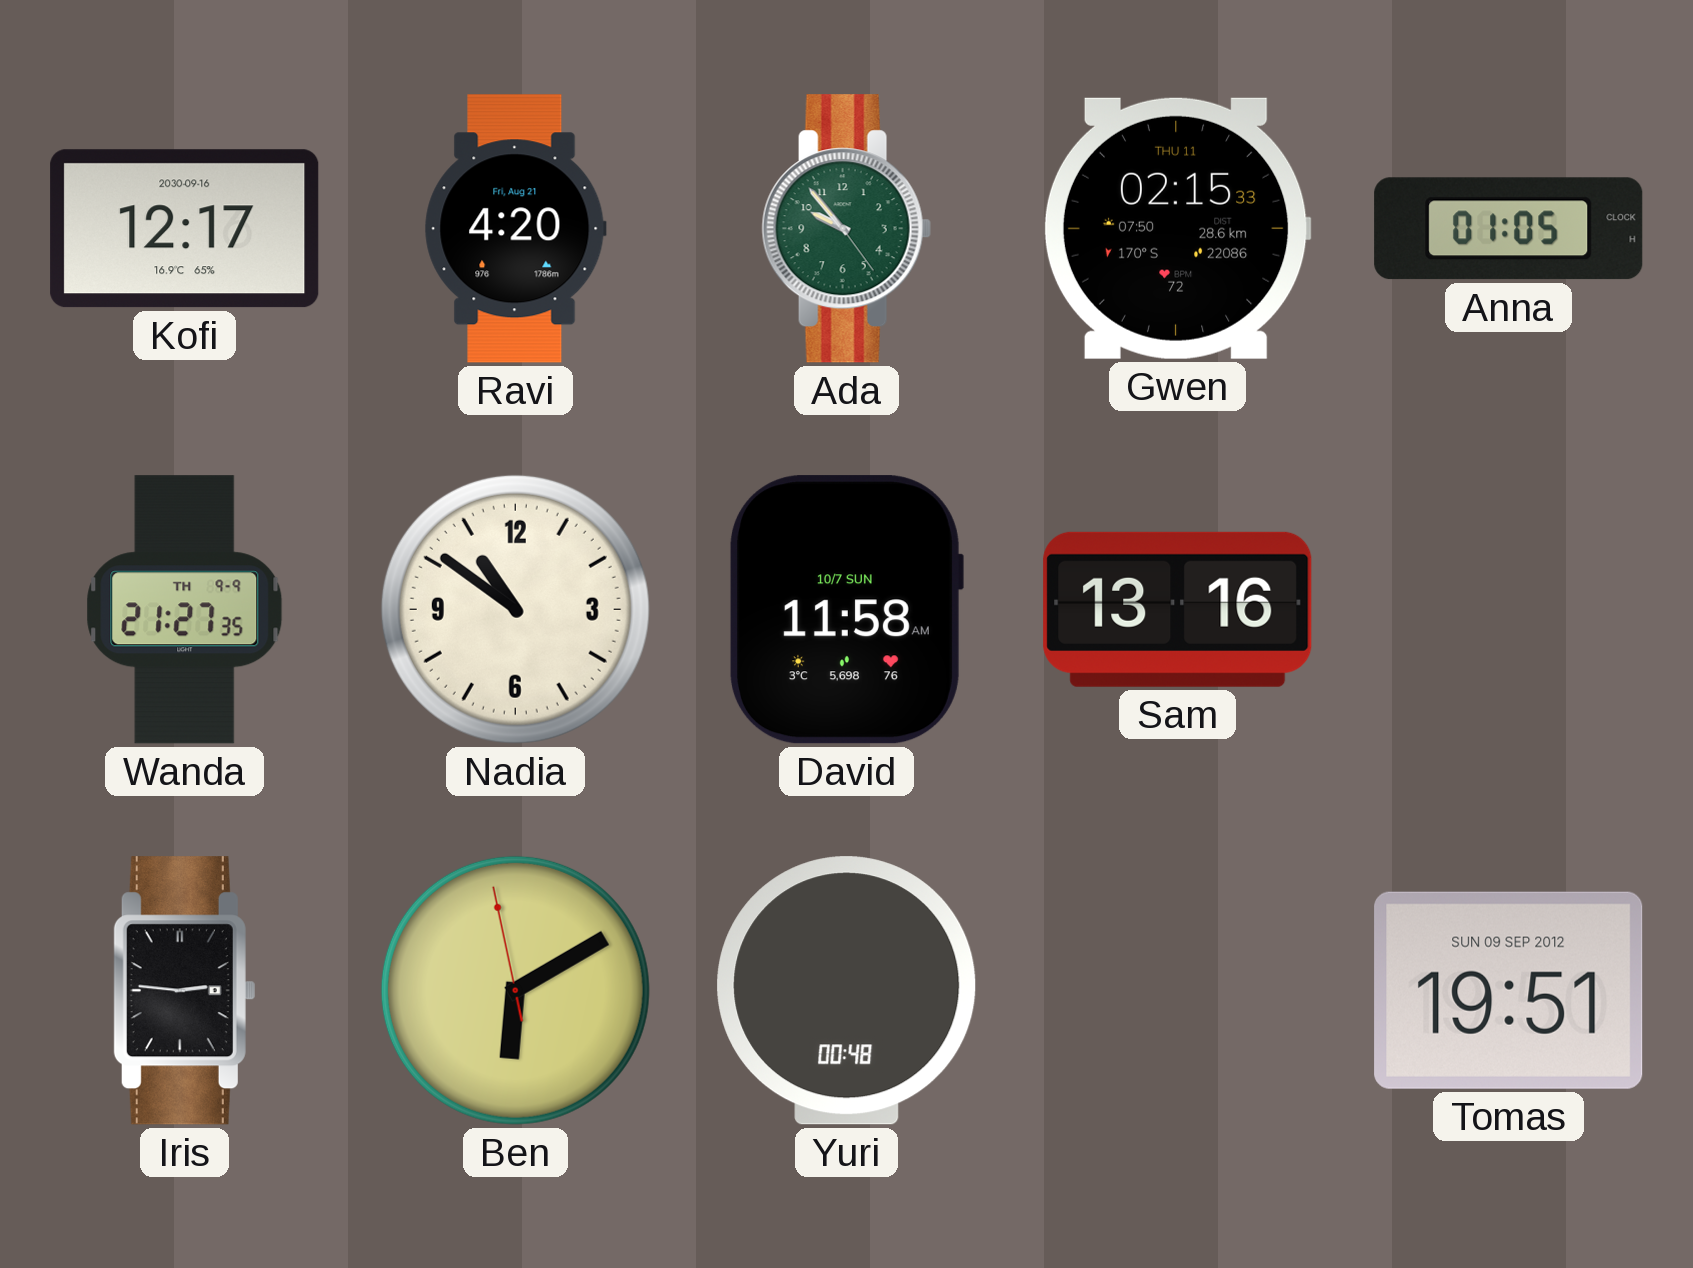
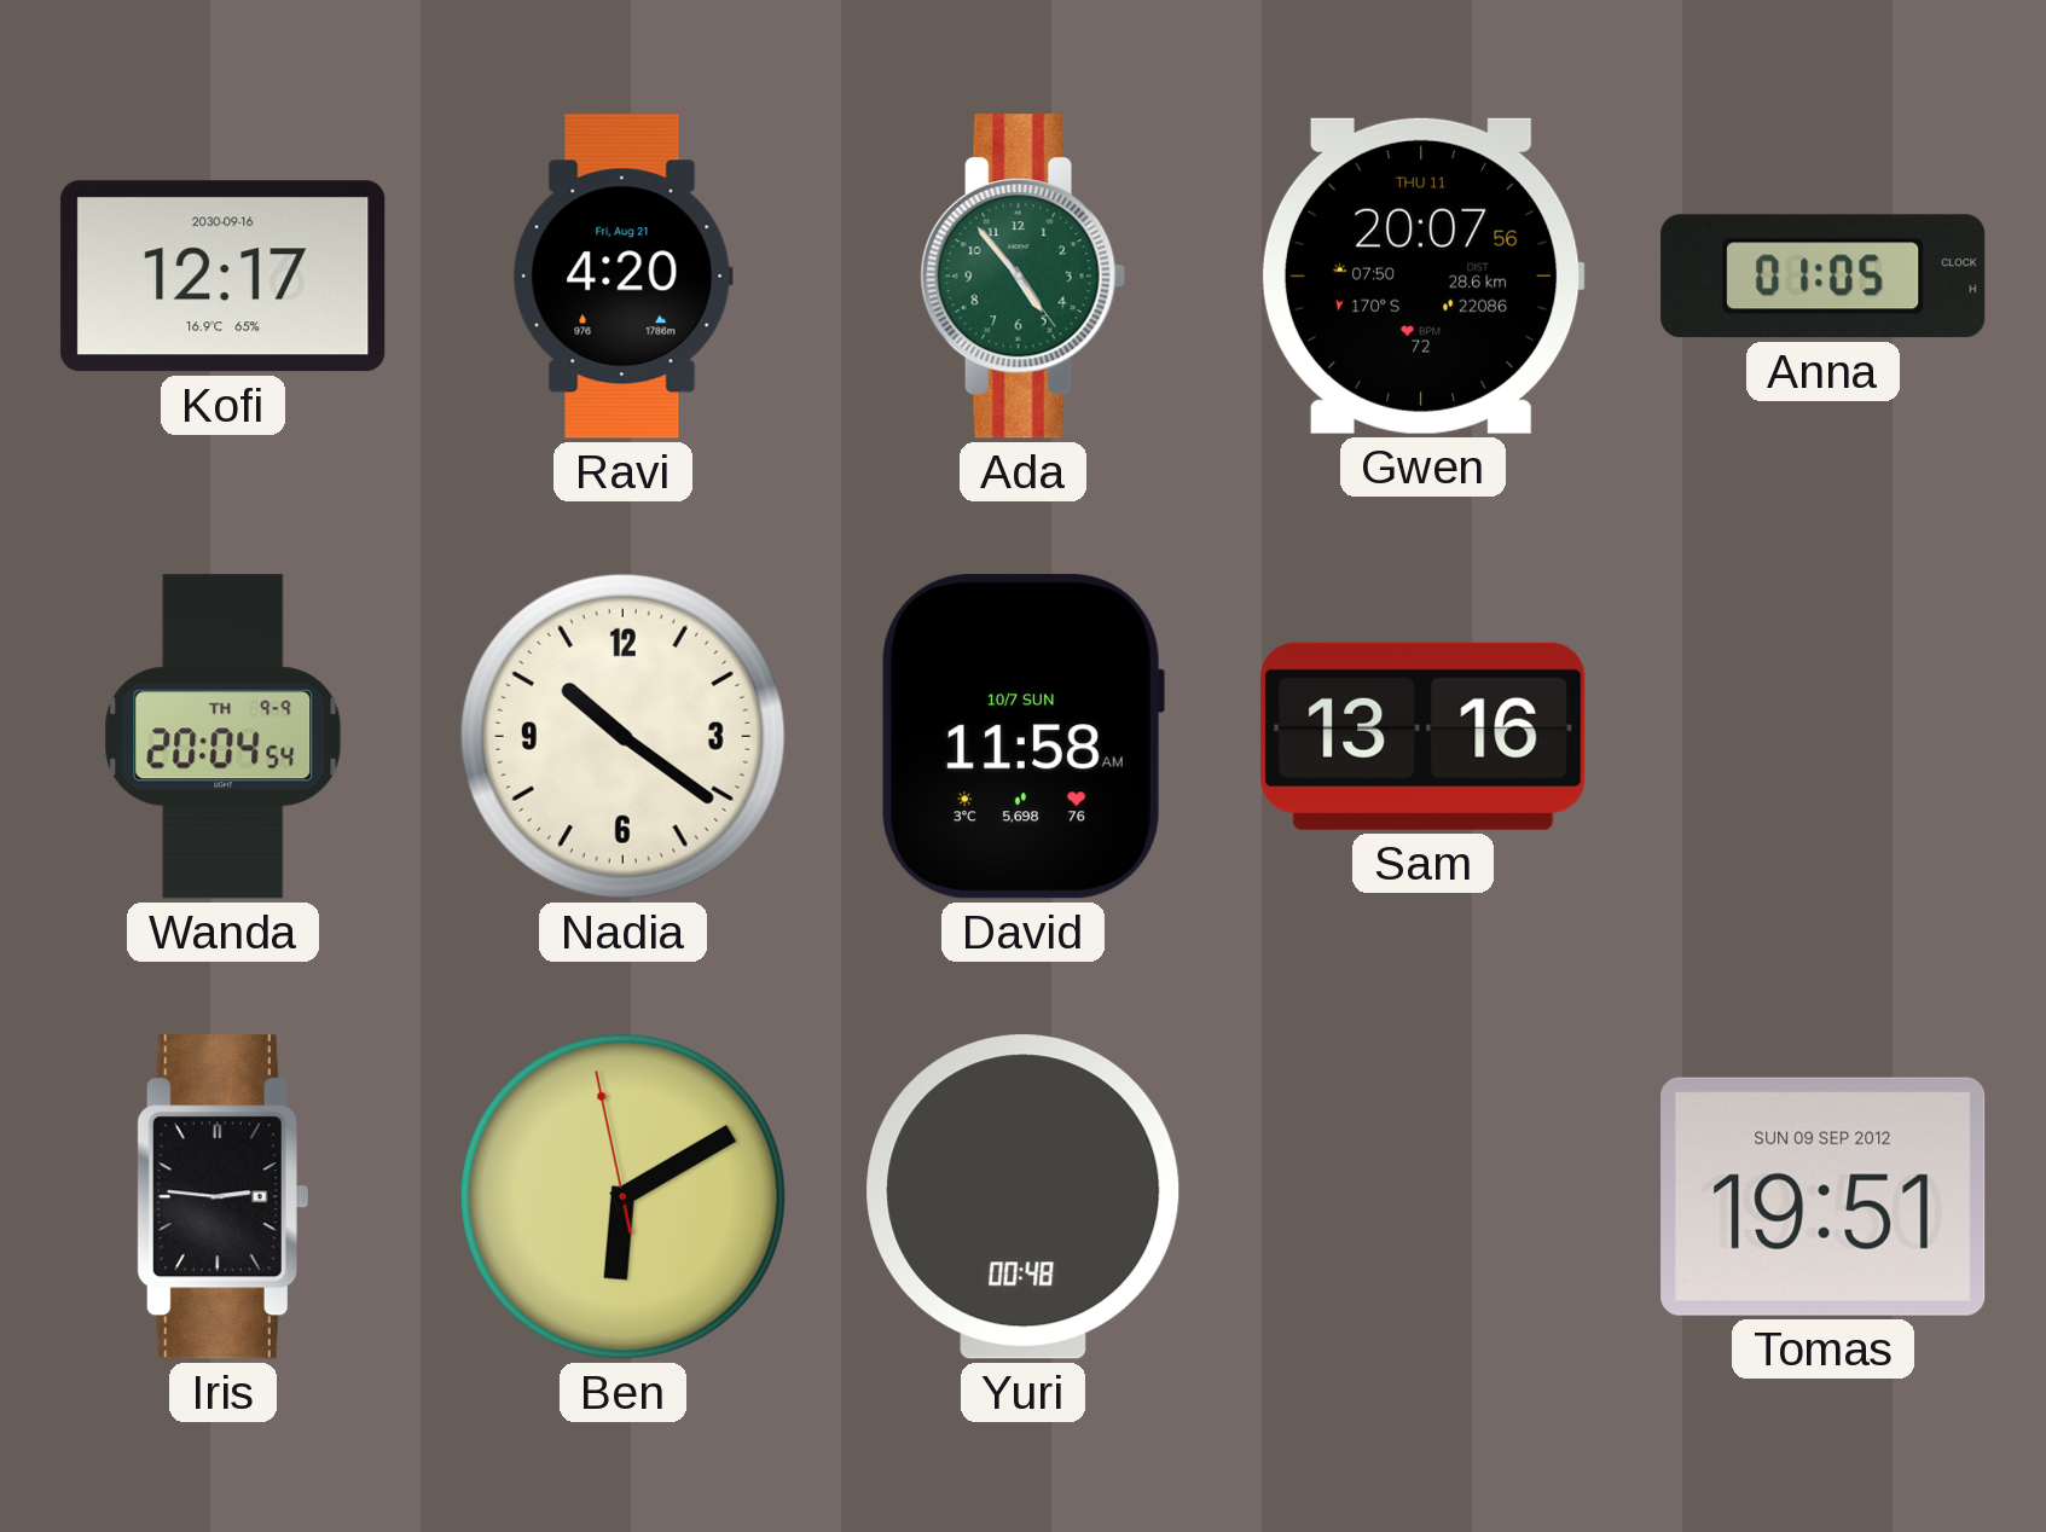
Ada: 9:53 -> 4:53 (1022, 277)
Gwen: 02:15 -> 20:07 (1422, 275)
Wanda: 21:27 -> 20:04 (224, 737)
Nadia: 10:51 -> 10:21 (622, 736)
